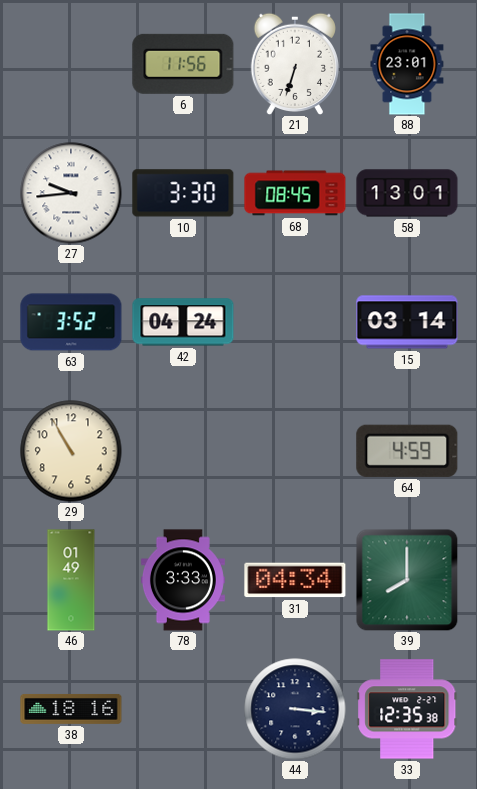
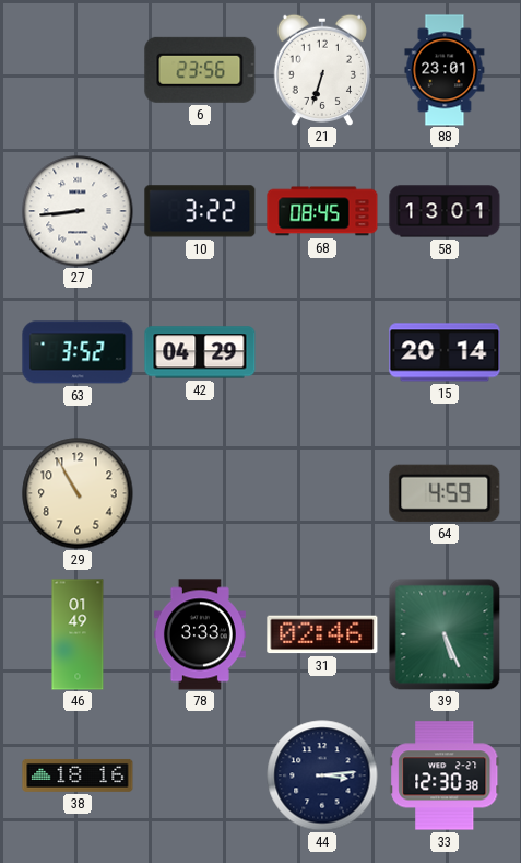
6: 11:56 -> 23:56 (200, 70)
27: 9:44 -> 8:44 (78, 211)
10: 3:30 -> 3:22 (200, 211)
42: 04:24 -> 04:29 (200, 352)
15: 03:14 -> 20:14 (445, 352)
31: 04:34 -> 02:46 (322, 634)
39: 8:00 -> 5:26 (445, 634)
44: 3:16 -> 3:14 (322, 775)
33: 12:35 -> 12:30 (445, 775)
